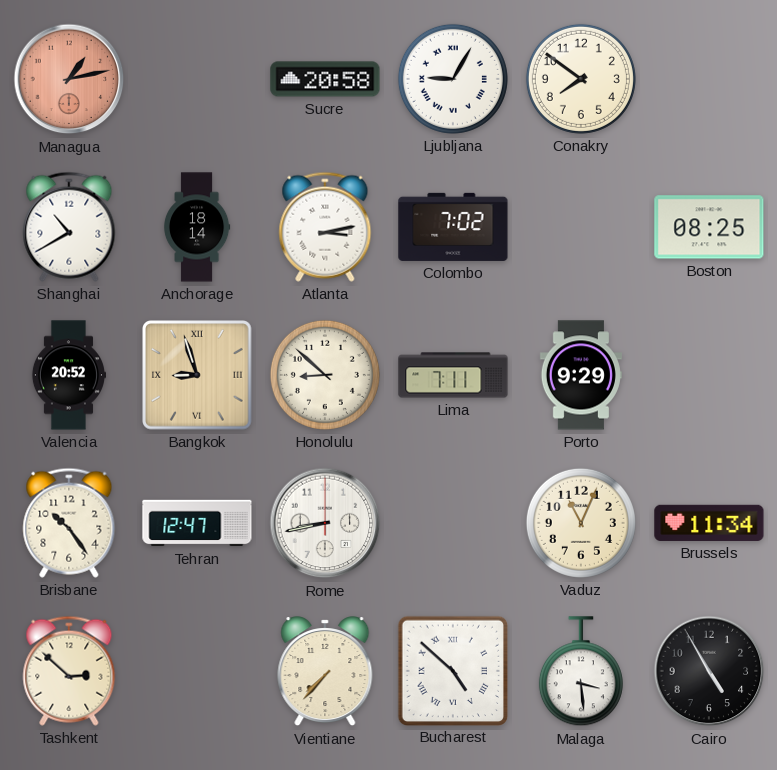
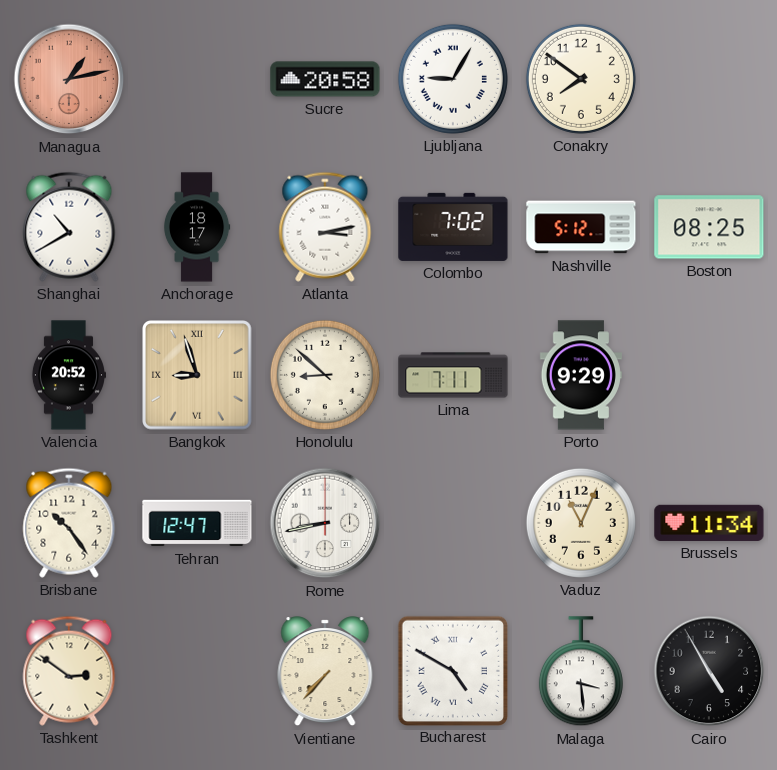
Anchorage: 18:14 -> 18:17 (197, 227)
Nashville: none -> 5:12 (581, 227)
Tashkent: 2:52 -> 2:51 (69, 671)
Bucharest: 4:52 -> 4:50 (452, 670)
